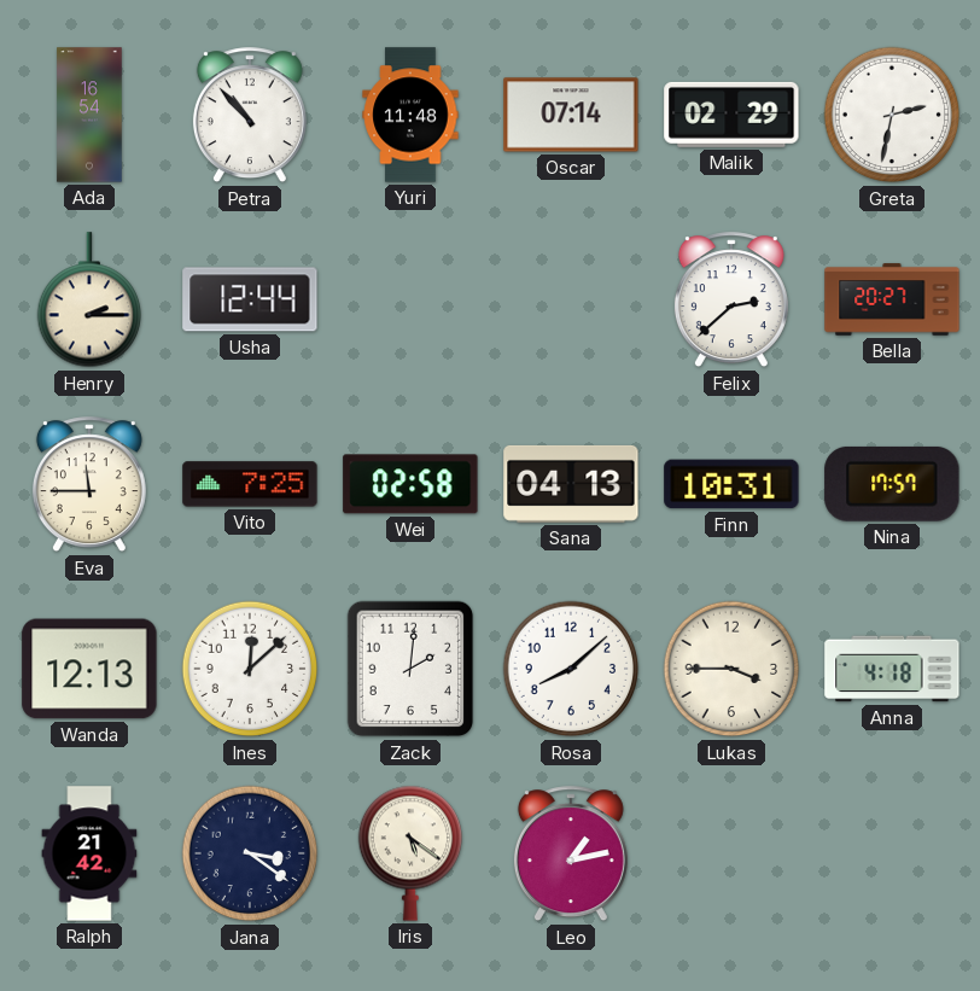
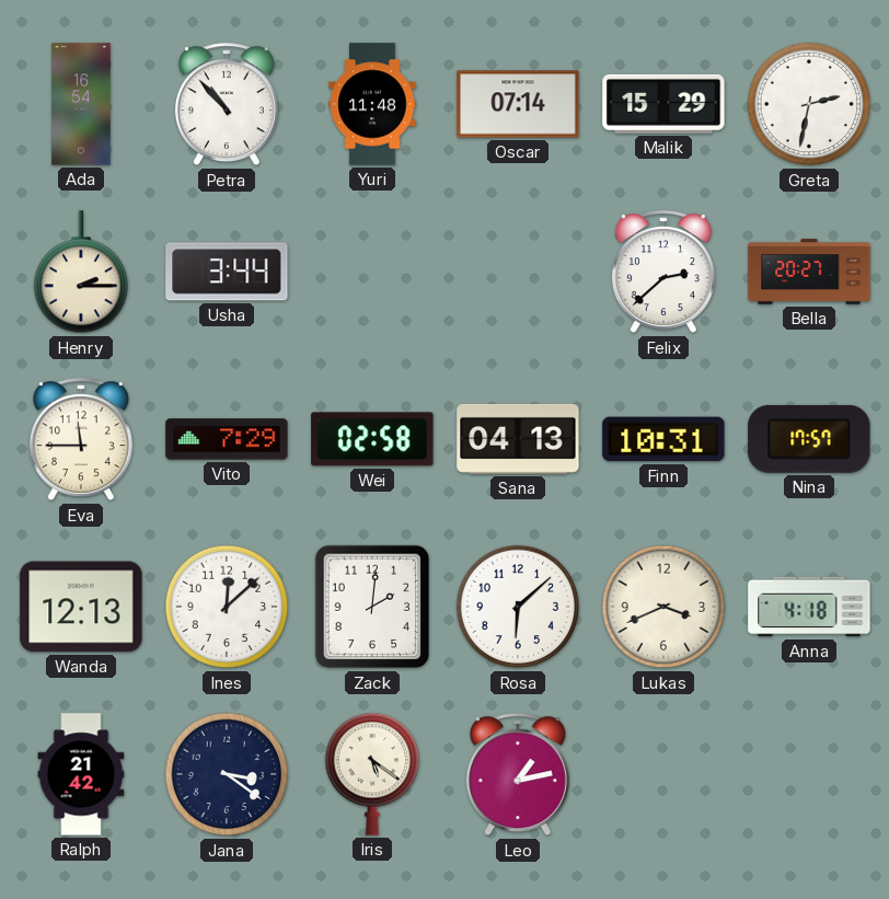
Malik: 02:29 -> 15:29 (663, 104)
Usha: 12:44 -> 3:44 (227, 272)
Vito: 7:25 -> 7:29 (227, 439)
Rosa: 8:08 -> 6:08 (518, 607)
Lukas: 3:45 -> 3:41 (663, 607)
